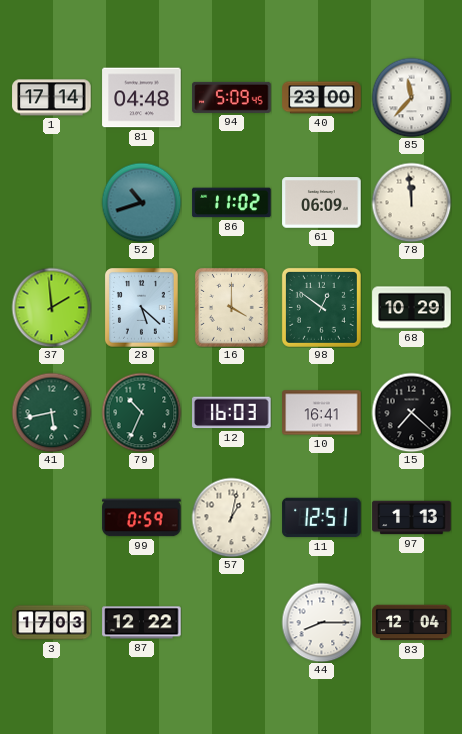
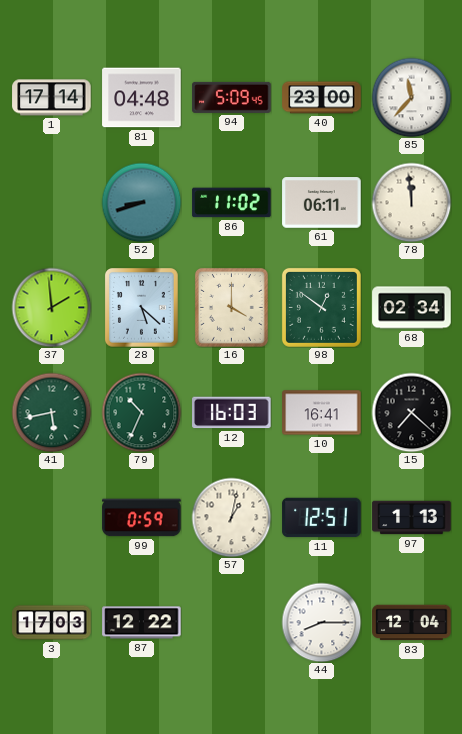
52: 10:42 -> 8:42 (141, 202)
61: 06:09 -> 06:11 (322, 203)
68: 10:29 -> 02:34 (412, 308)
